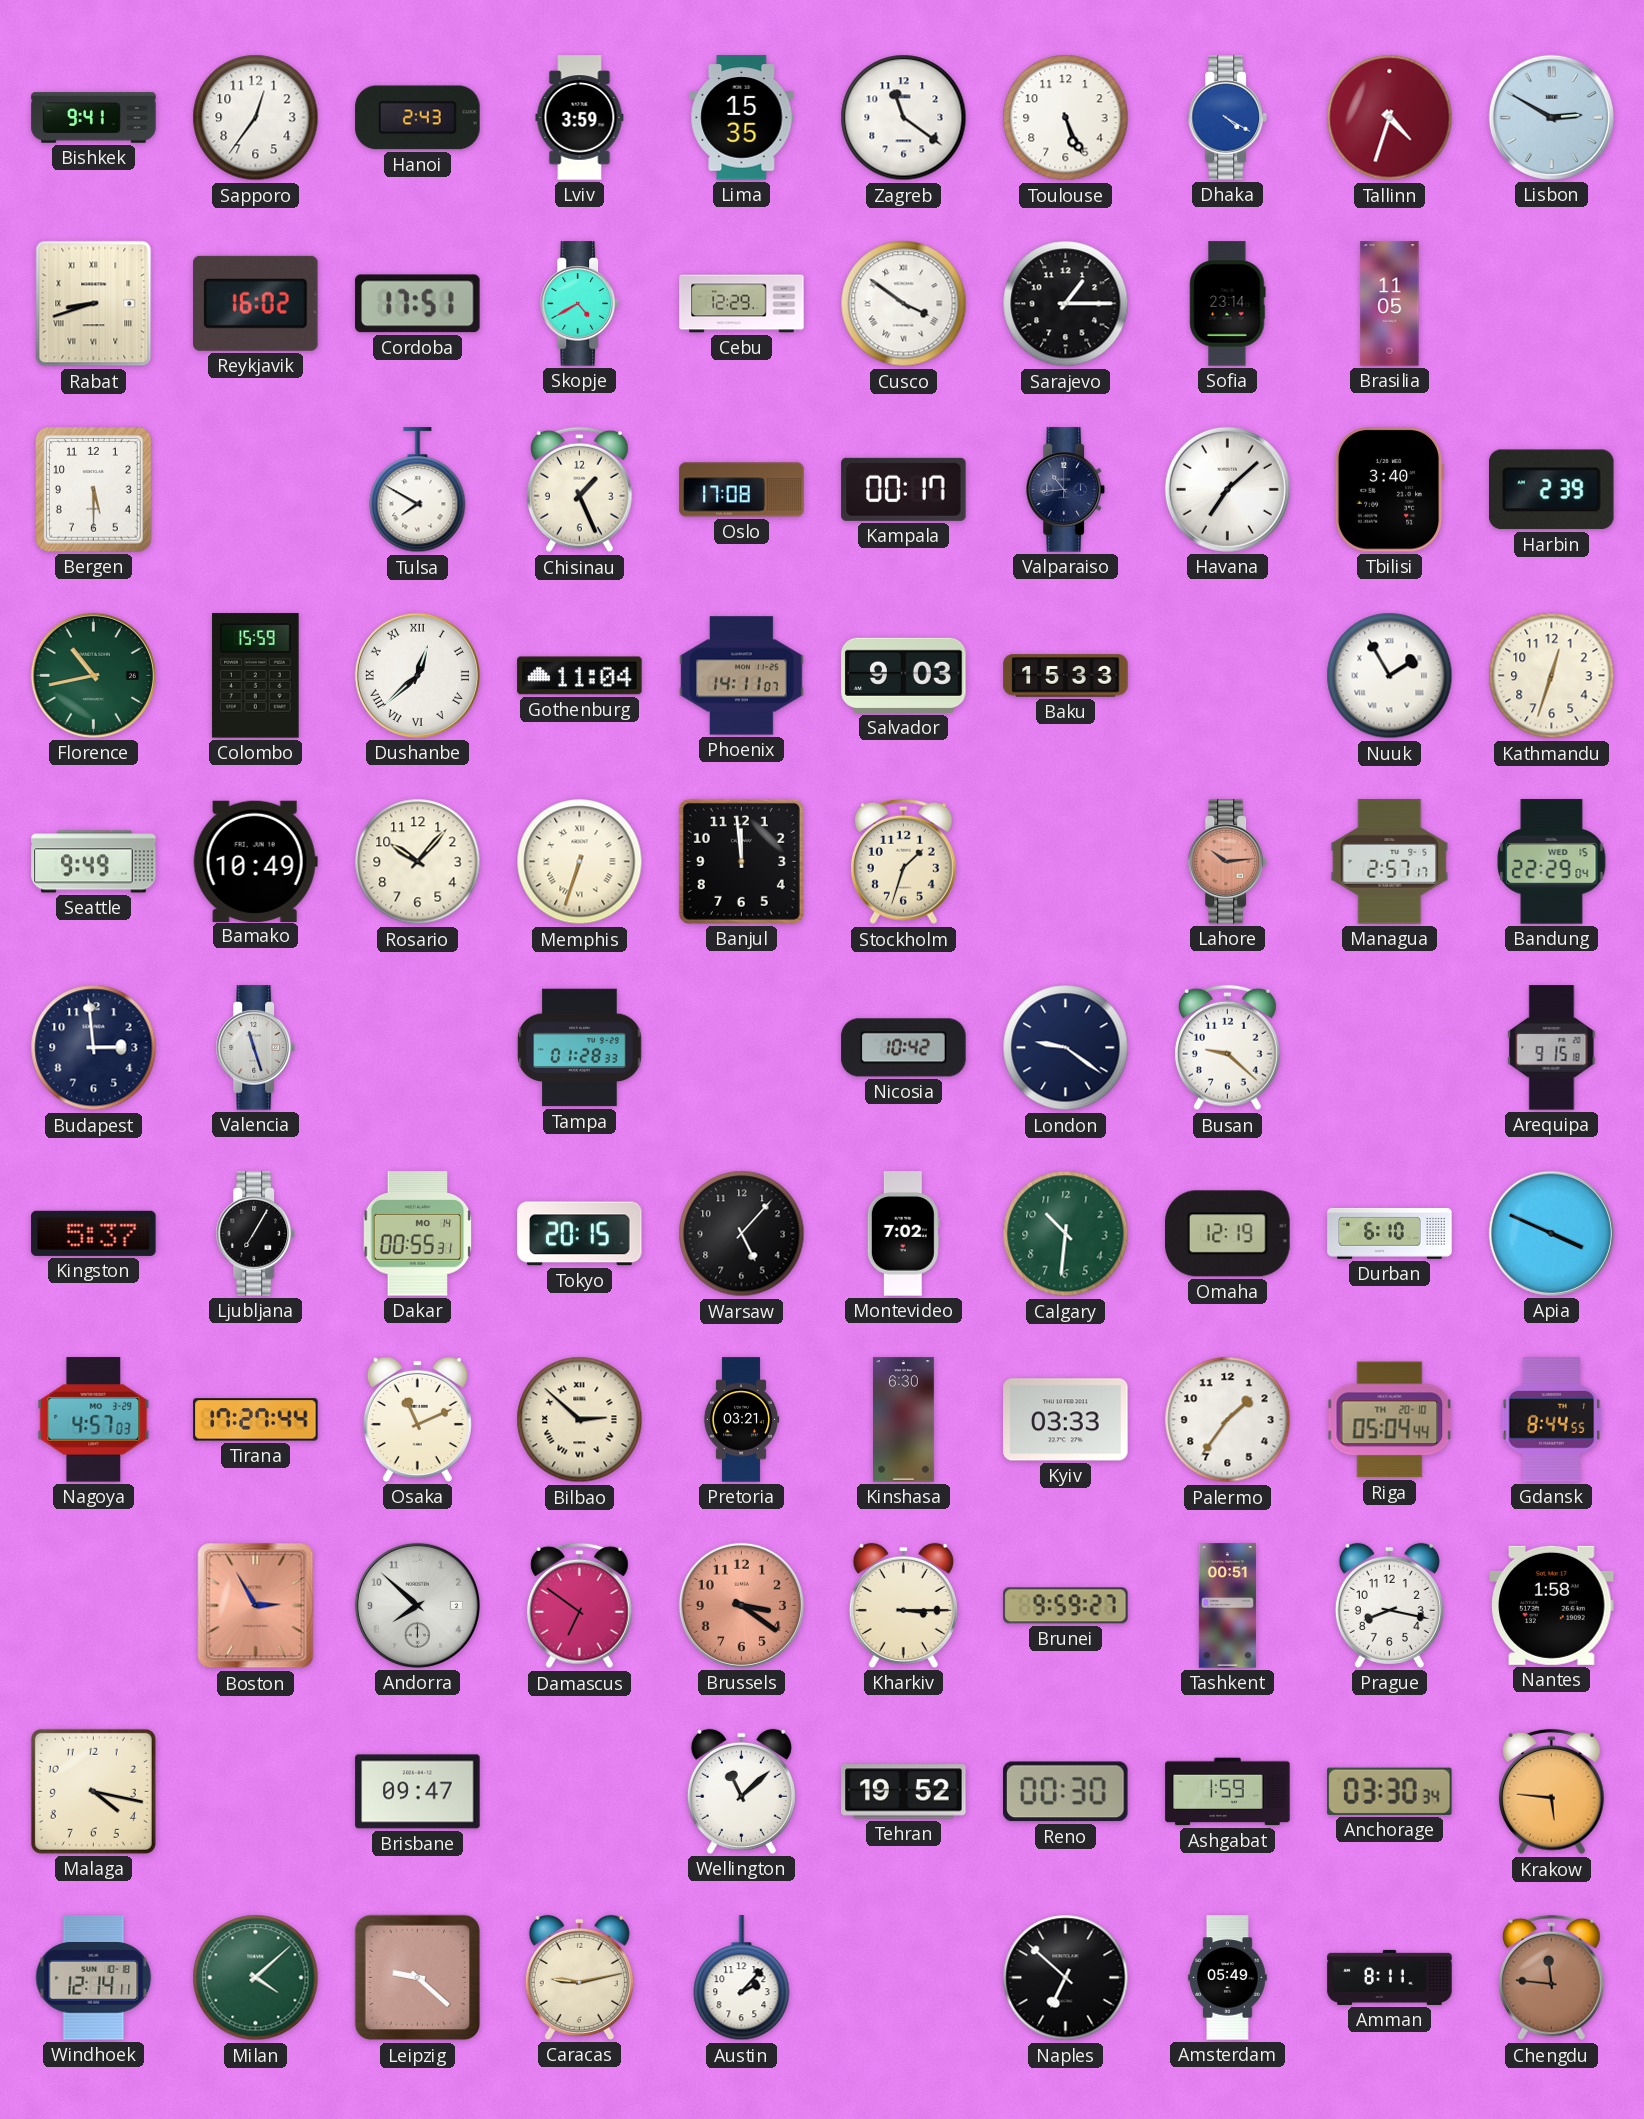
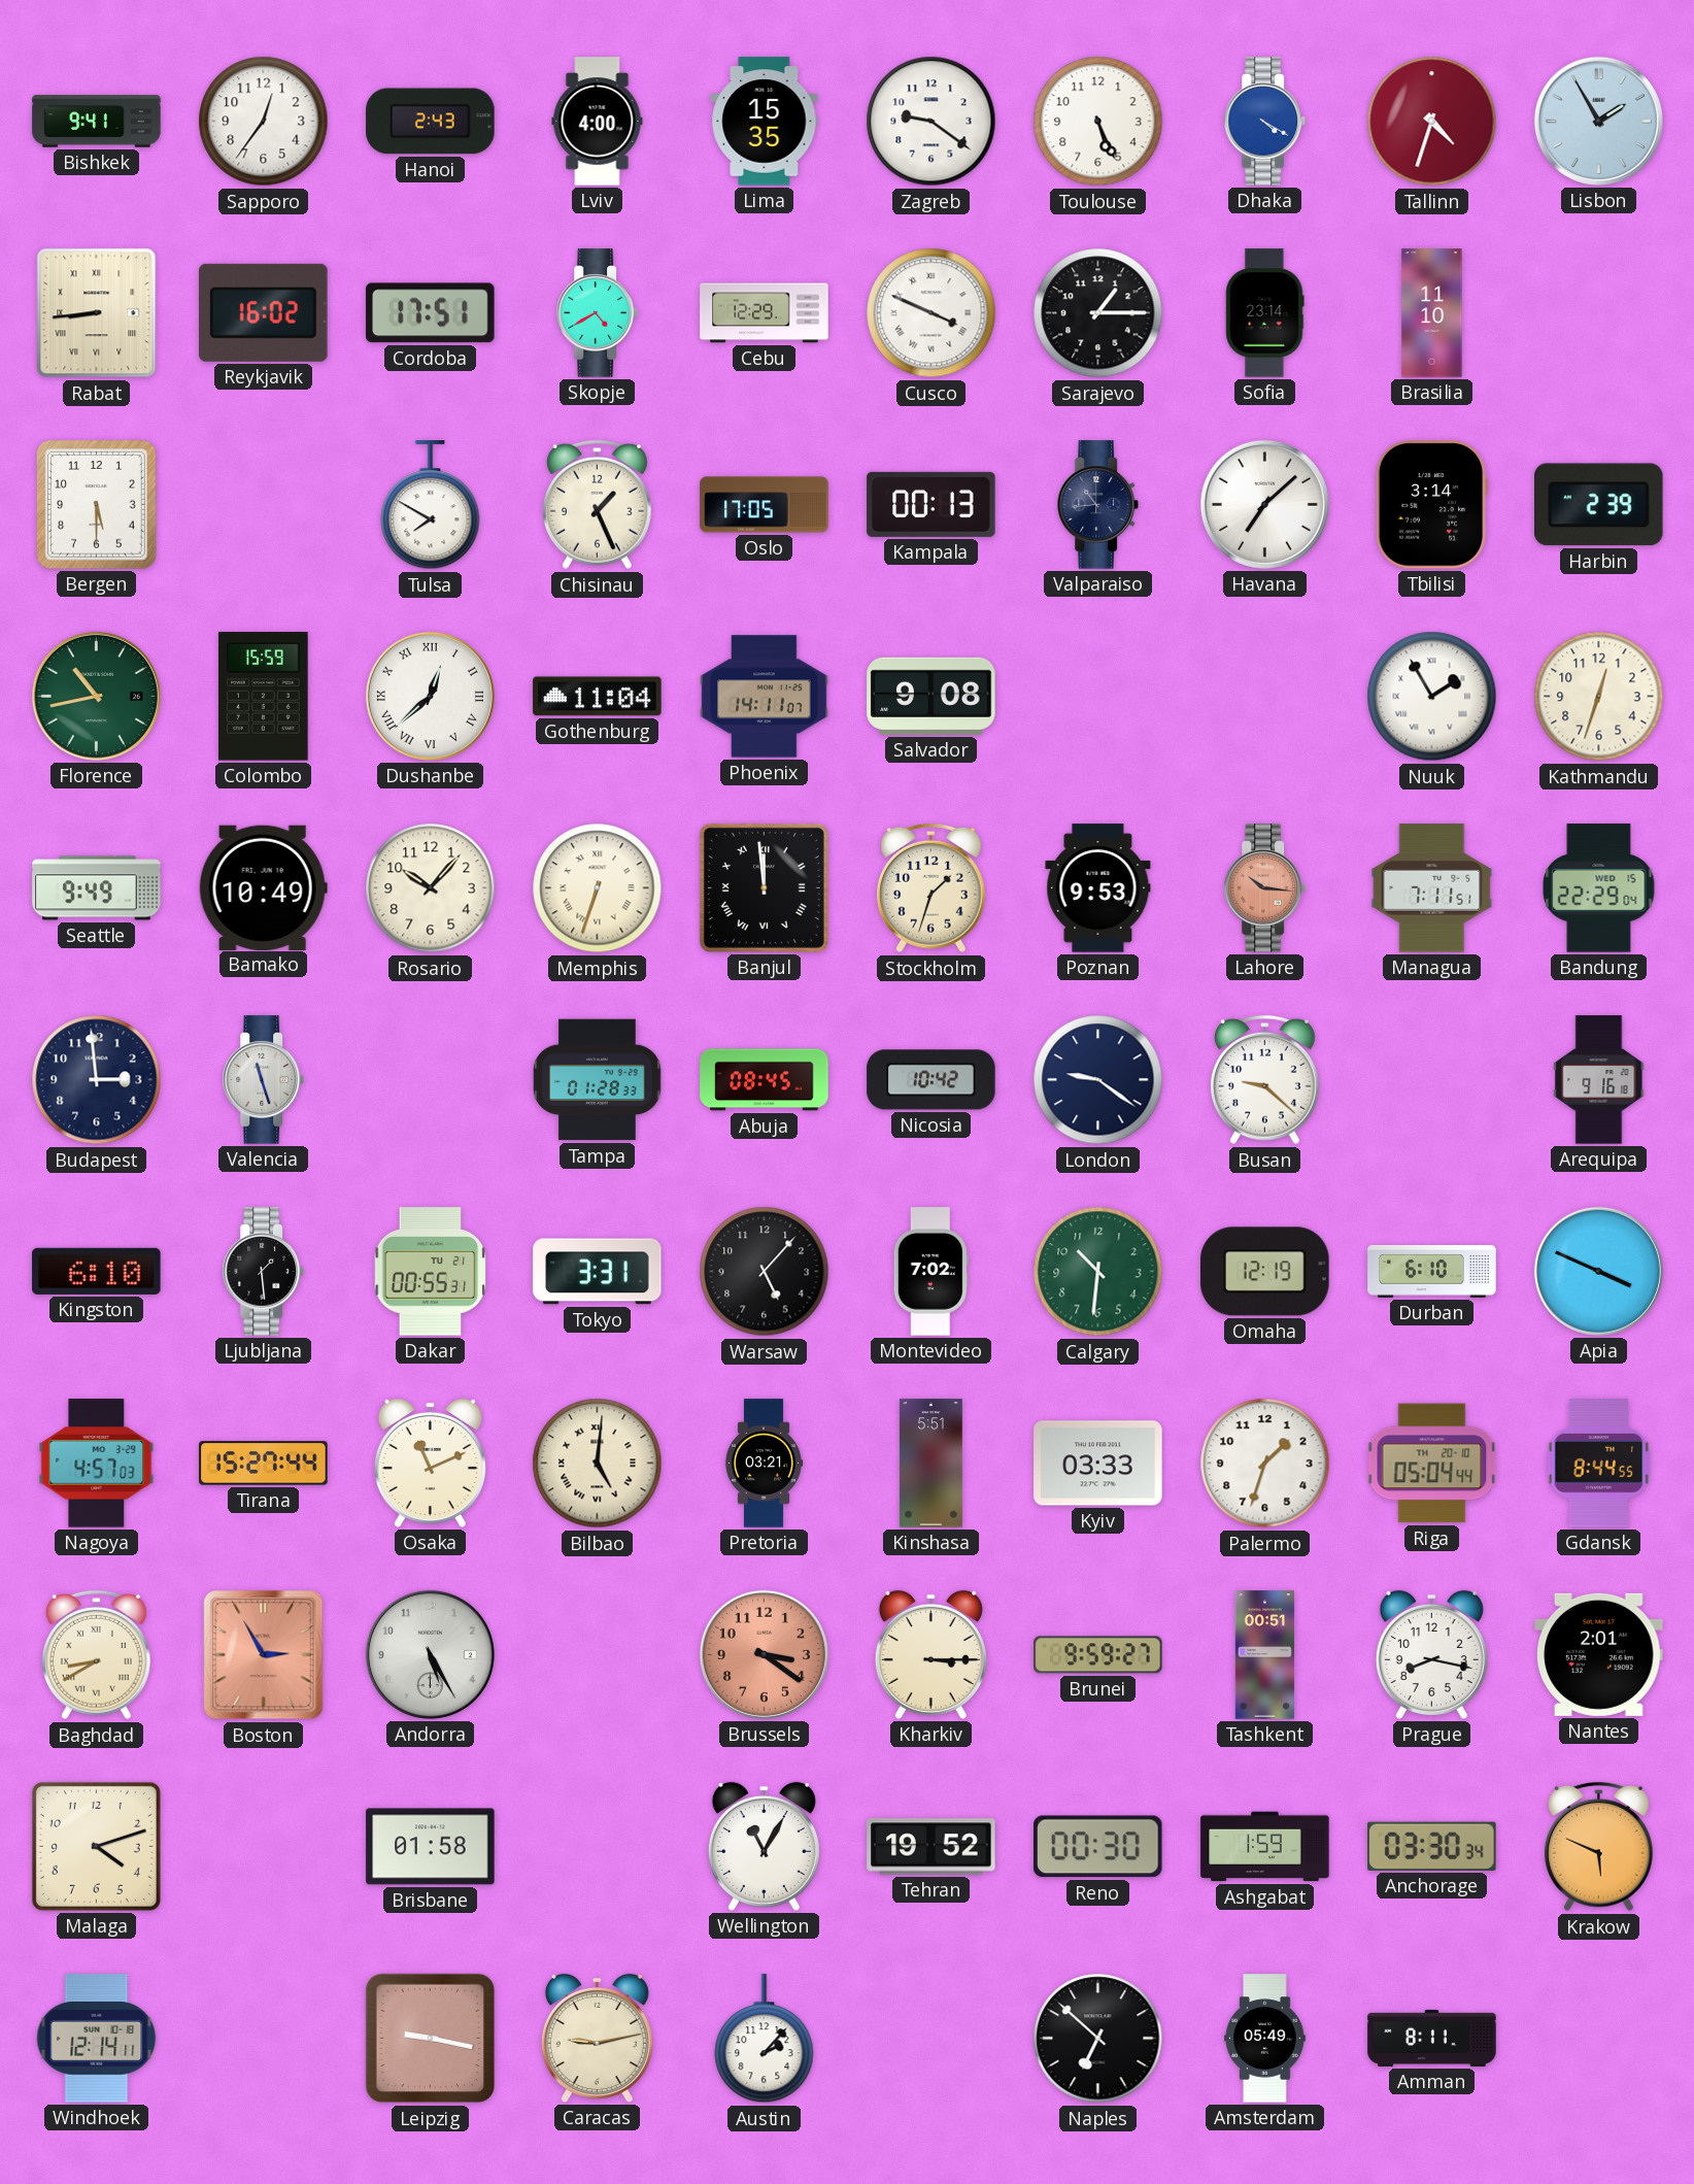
Lviv: 3:59 -> 4:00 (598, 122)
Zagreb: 11:21 -> 9:21 (931, 122)
Lisbon: 2:50 -> 1:55 (1598, 121)
Rabat: 8:42 -> 8:44 (97, 313)
Cusco: 3:51 -> 3:49 (931, 313)
Brasilia: 11:05 -> 11:10 (1432, 313)
Oslo: 17:08 -> 17:05 (765, 505)
Kampala: 00:17 -> 00:13 (931, 504)
Tbilisi: 3:40 -> 3:14 (1431, 505)
Salvador: 9:03 -> 9:08 (931, 696)
Baku: 15:33 -> none (1066, 676)
Banjul numerals: Arabic -> Roman (764, 887)
Poznan: none -> 9:53 (1098, 888)
Lahore: 10:14 -> 10:16 (1264, 888)
Managua: 2:57 -> 7:11 (1432, 888)
Abuja: none -> 08:45 (765, 1080)
Arequipa: 9:15 -> 9:16 (1599, 1080)
Kingston: 5:37 -> 6:10 (97, 1271)
Ljubljana: 7:05 -> 1:29 (263, 1272)
Dakar date: MO 14 -> TU 21 (431, 1272)
Tokyo: 20:15 -> 3:31 (598, 1272)
Tirana: 17:27 -> 15:27 (264, 1464)
Bilbao: 2:52 -> 5:01 (598, 1464)
Kinshasa: 6:30 -> 5:51 (930, 1464)
Palermo: 1:36 -> 1:33 (1265, 1464)
Baghdad: none -> 8:40 (96, 1655)
Andorra: 7:52 -> 5:25 (430, 1654)
Damascus: 6:51 -> none (579, 1606)
Nantes: 1:58 -> 2:01 (1599, 1654)
Malaga: 4:17 -> 4:12 (96, 1846)
Brisbane: 09:47 -> 01:58 (431, 1847)
Wellington: 11:08 -> 11:05 (764, 1846)
Krakow: 5:46 -> 5:49 (1598, 1847)
Milan: 4:08 -> none (256, 1978)
Leipzig: 9:22 -> 9:17 (431, 2039)
Chengdu: 11:46 -> none (1551, 1978)
